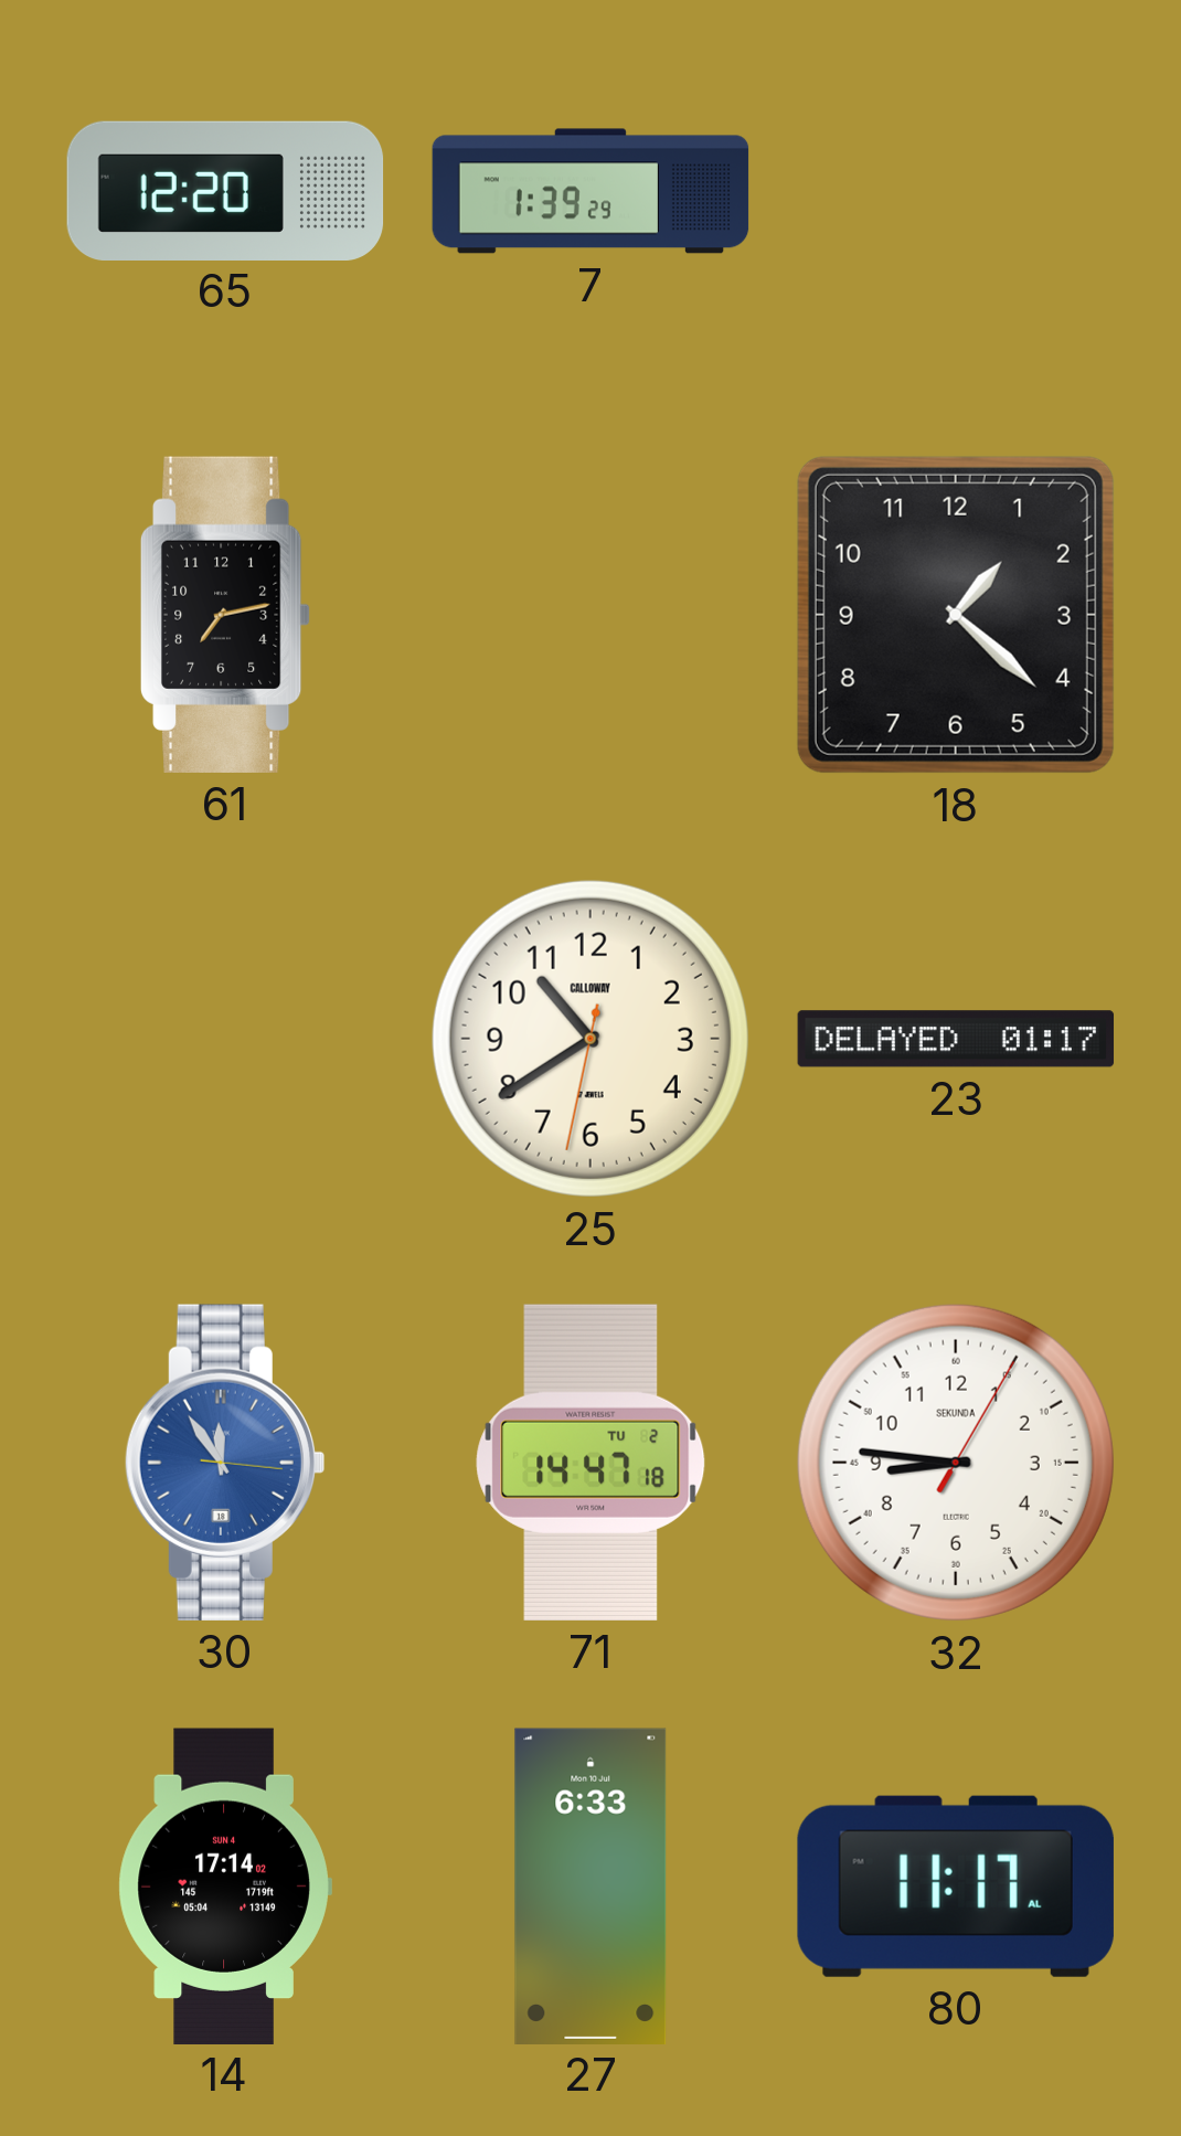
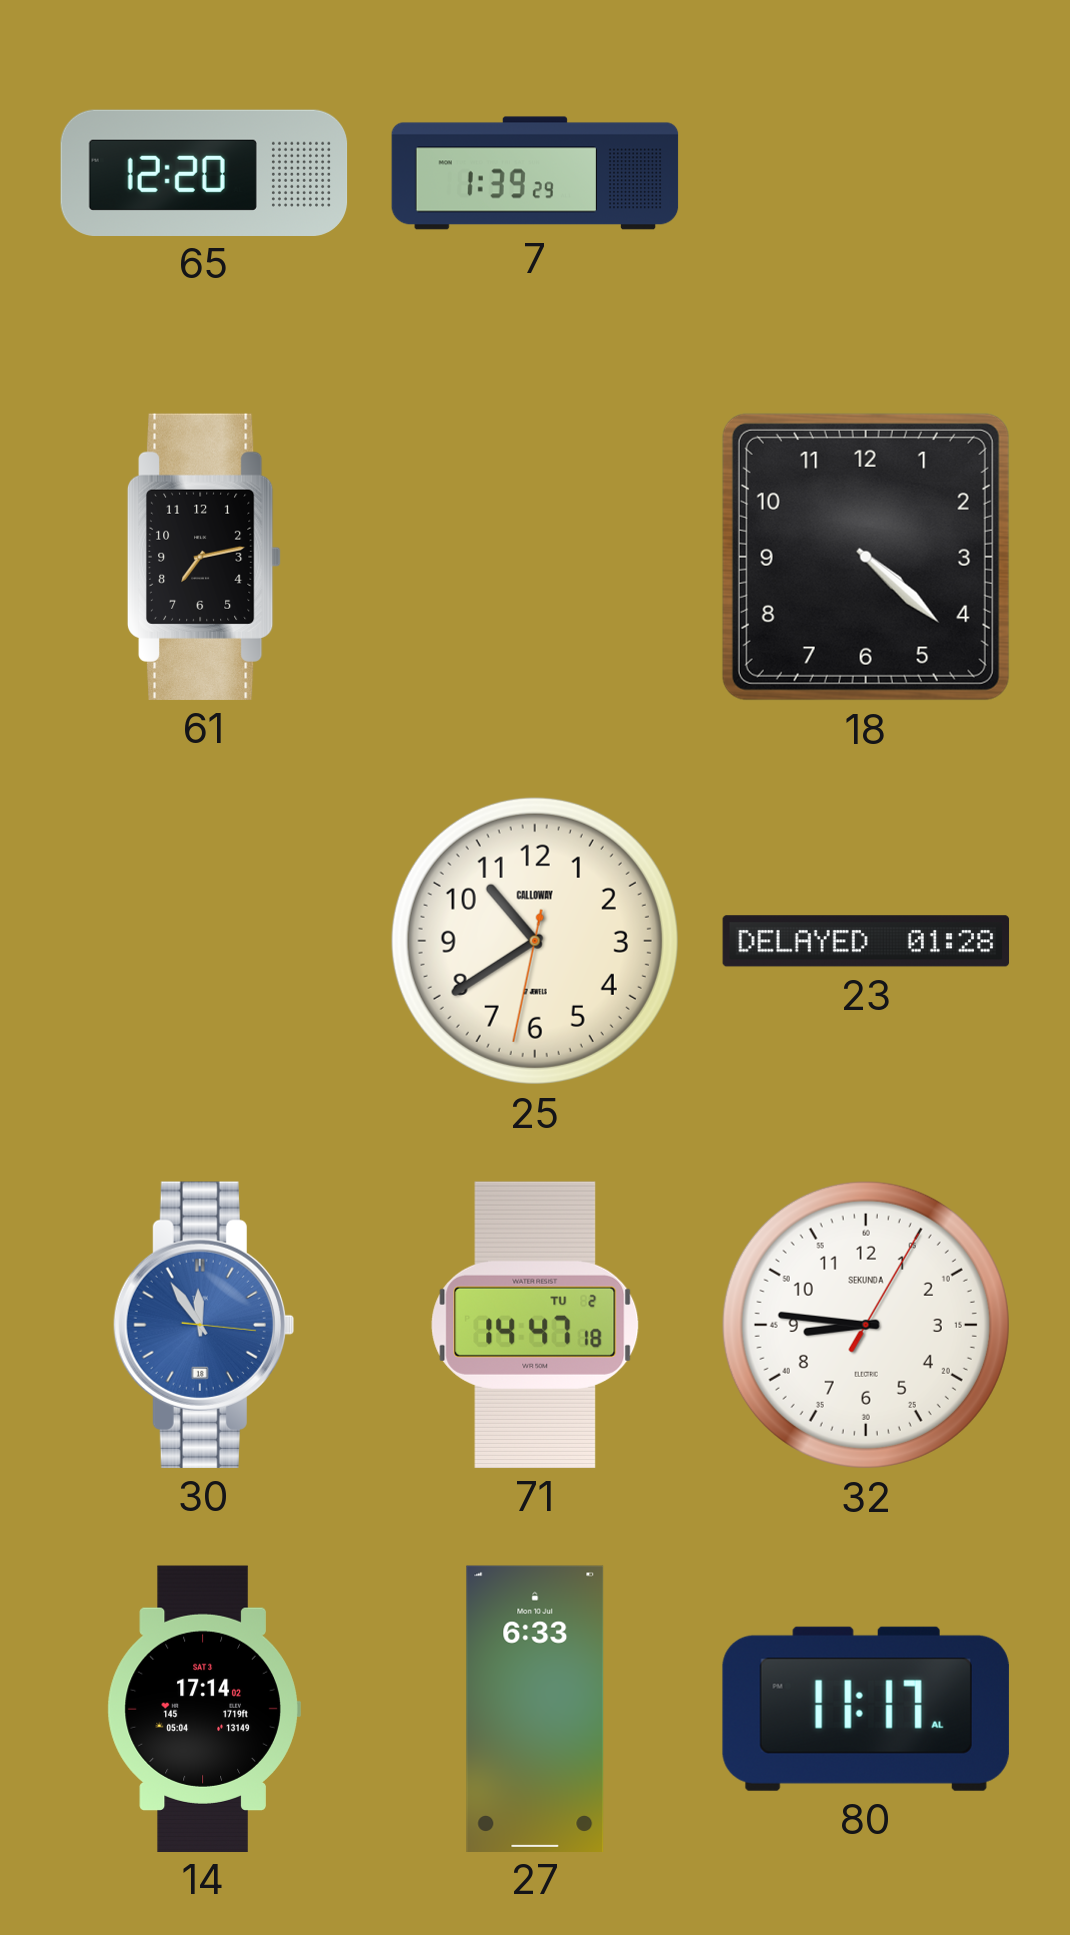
18: 1:22 -> 4:22 (866, 557)
23: 01:17 -> 01:28 (866, 941)
14 date: SUN 4 -> SAT 3 (204, 1708)
